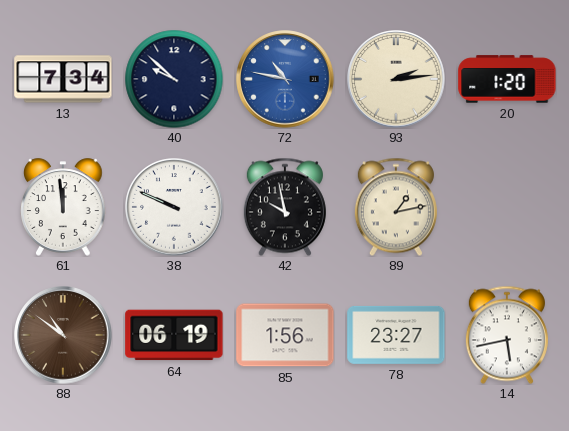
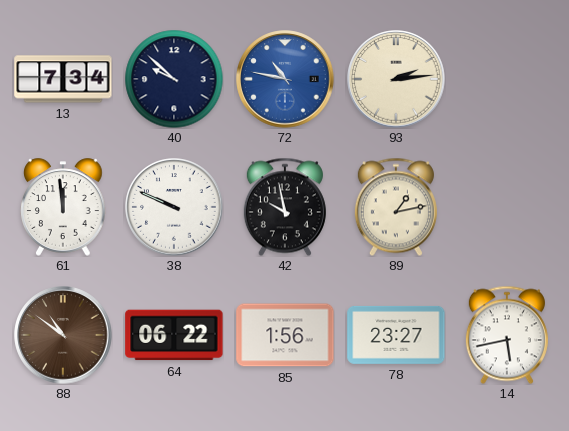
20: 1:20 -> none (507, 79)
64: 06:19 -> 06:22 (174, 335)
